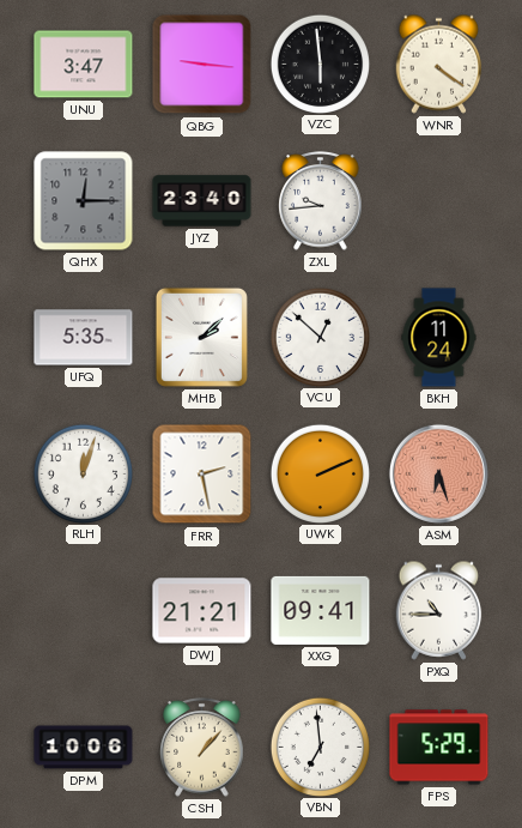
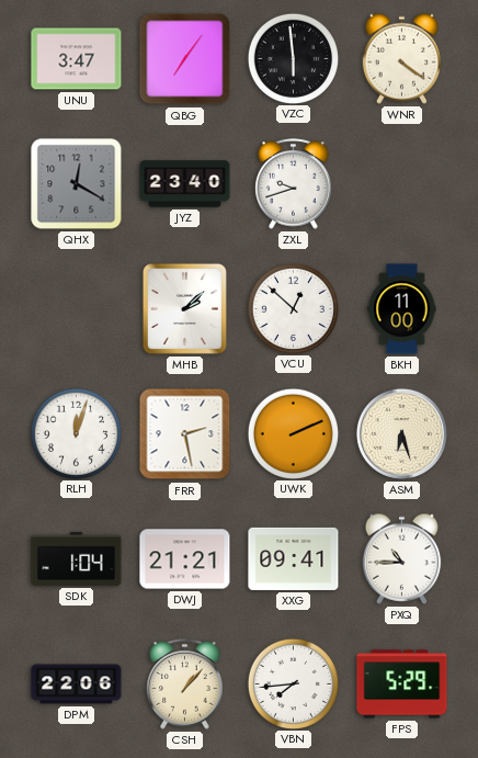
QBG: 9:16 -> 7:06 (185, 59)
QHX: 12:15 -> 12:20 (77, 184)
ZXL: 9:44 -> 9:42 (294, 184)
UFQ: 5:35 -> none (84, 338)
BKH: 11:24 -> 11:00 (402, 309)
ASM dial: salmon -> cream (401, 433)
SDK: none -> 1:04 (77, 558)
DPM: 10:06 -> 22:06 (77, 685)
VBN: 6:59 -> 7:44 (293, 683)
